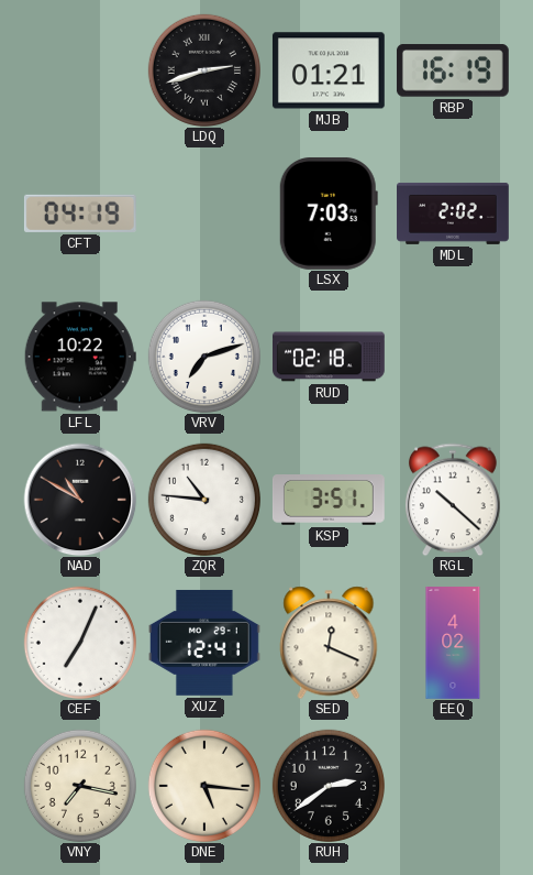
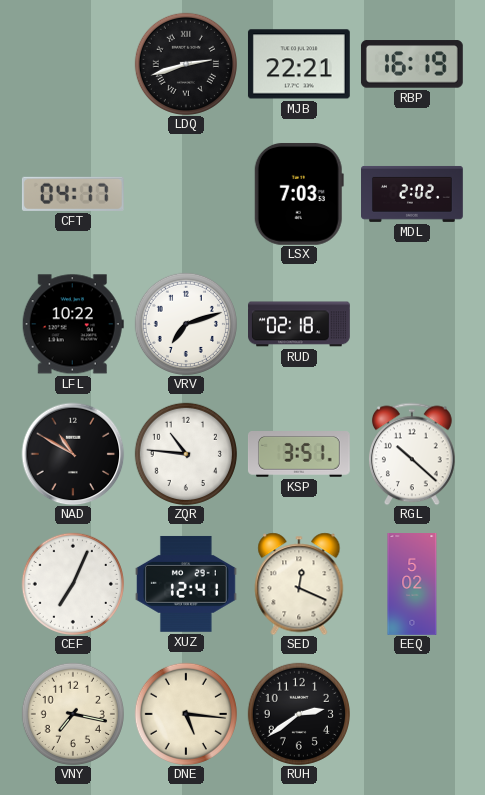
MJB: 01:21 -> 22:21 (299, 64)
CFT: 04:19 -> 04:17 (73, 194)
EEQ: 4:02 -> 5:02 (412, 585)
